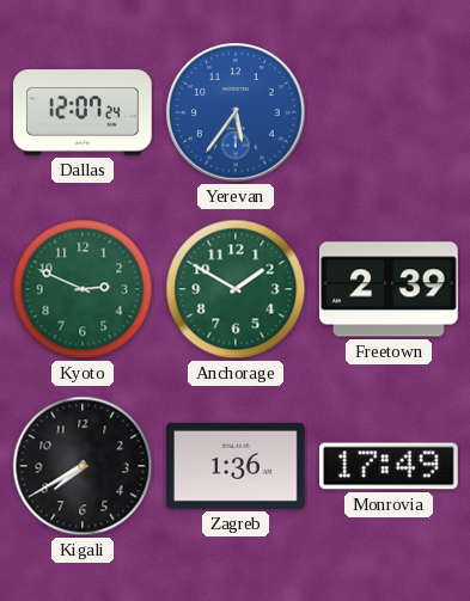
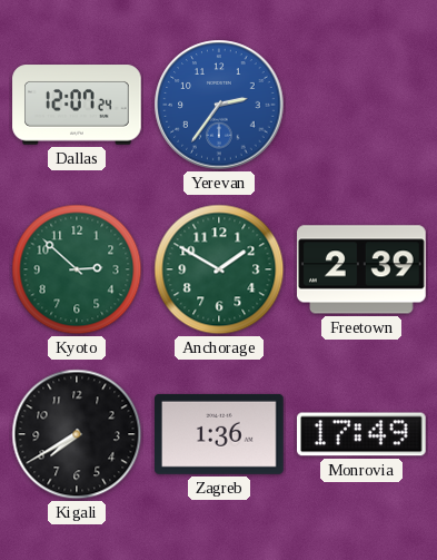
Yerevan: 5:36 -> 2:36 (219, 105)
Kyoto: 2:49 -> 2:52 (77, 269)
